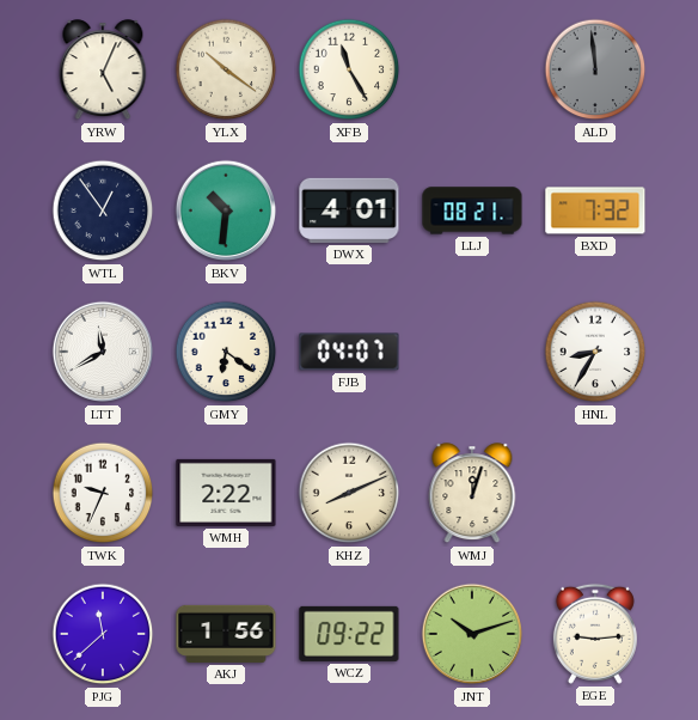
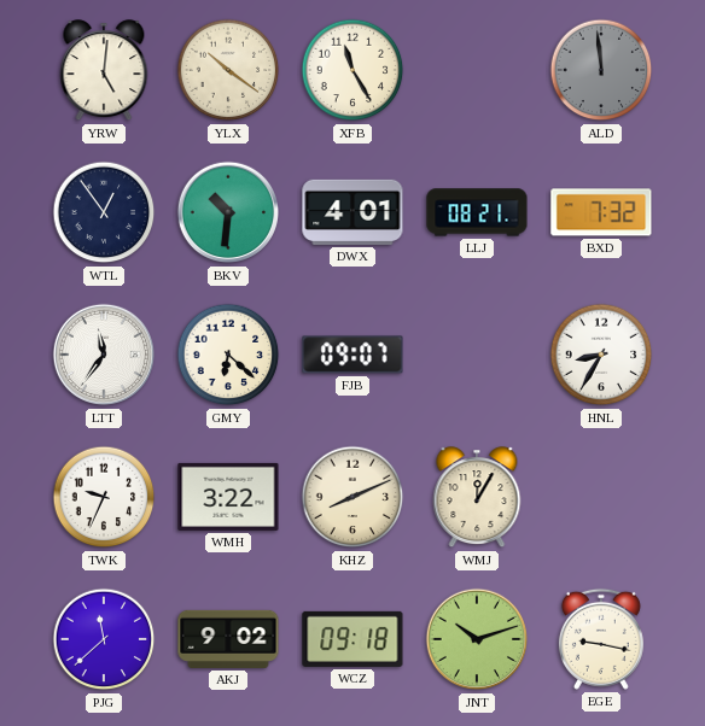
YRW: 5:04 -> 5:01 (104, 71)
LTT: 11:40 -> 11:36 (104, 355)
GMY: 6:21 -> 6:22 (228, 355)
FJB: 04:07 -> 09:07 (353, 355)
WMH: 2:22 -> 3:22 (228, 497)
WMJ: 12:03 -> 12:05 (477, 498)
AKJ: 1:56 -> 9:02 (228, 639)
WCZ: 09:22 -> 09:18 (353, 639)
EGE: 9:14 -> 9:17 (601, 639)
